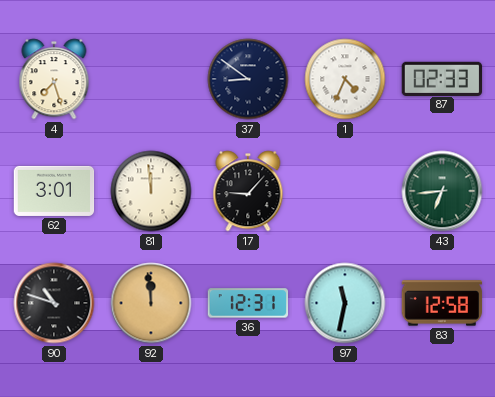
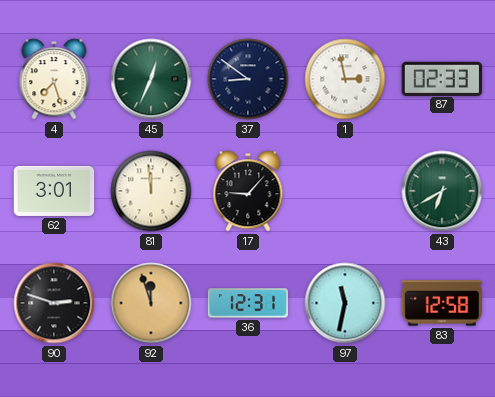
45: none -> 12:34 (151, 79)
1: 4:34 -> 2:58 (345, 79)
43: 6:44 -> 6:40 (442, 191)
90: 10:48 -> 2:48 (54, 303)
92: 11:59 -> 11:57 (151, 303)
